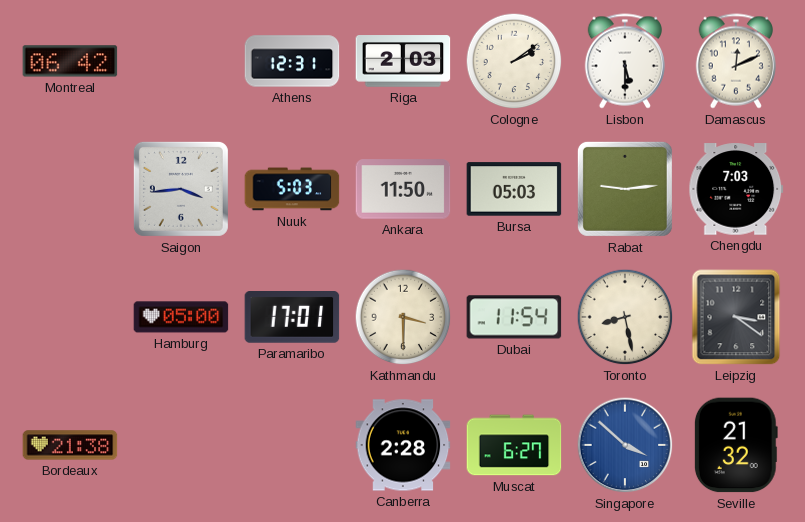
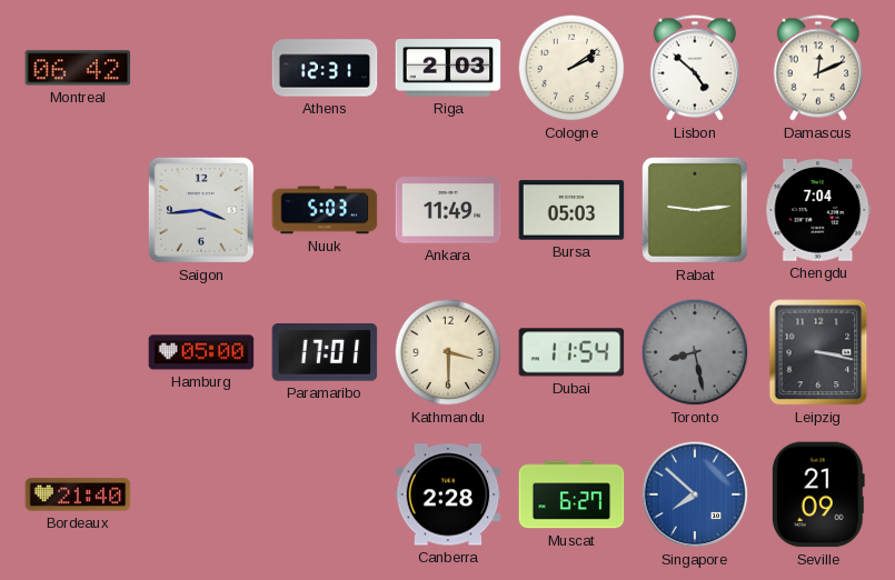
Lisbon: 5:30 -> 4:52 (695, 68)
Ankara: 11:50 -> 11:49 (448, 210)
Chengdu: 7:03 -> 7:04 (818, 210)
Toronto dial: cream -> grey (695, 352)
Leipzig: 3:21 -> 3:17 (818, 352)
Bordeaux: 21:38 -> 21:40 (78, 494)
Singapore: 3:52 -> 7:52 (695, 494)
Seville: 21:32 -> 21:09 (818, 494)
